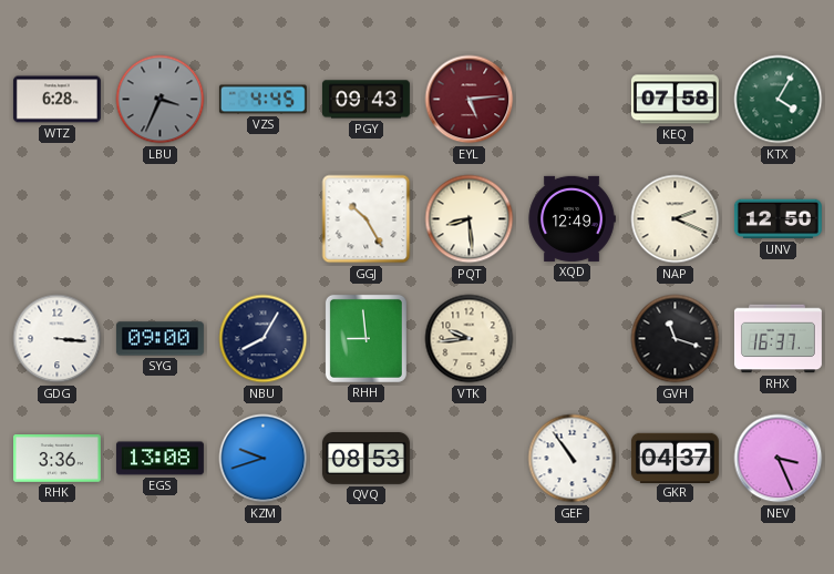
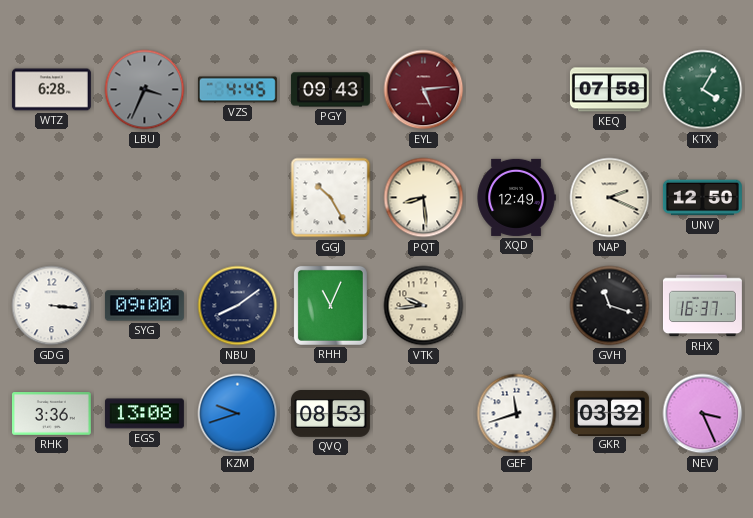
NBU: 8:05 -> 8:09 (238, 306)
RHH: 8:59 -> 11:04 (330, 305)
GEF: 10:54 -> 11:42 (517, 414)
GKR: 04:37 -> 03:32 (609, 413)
